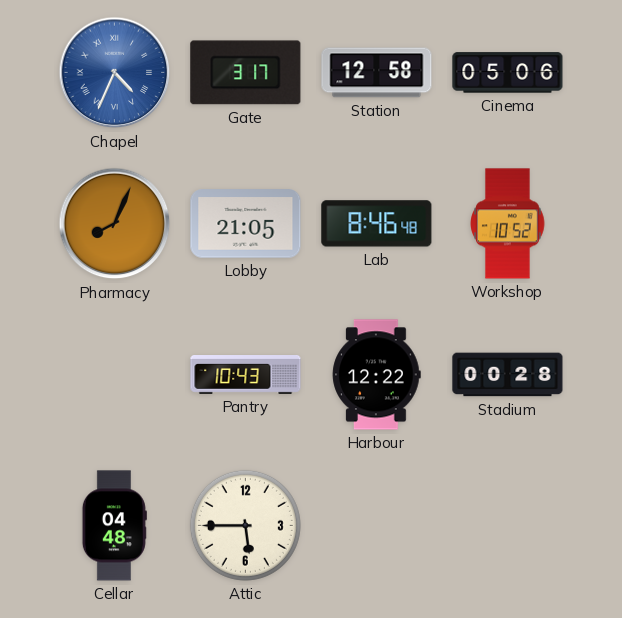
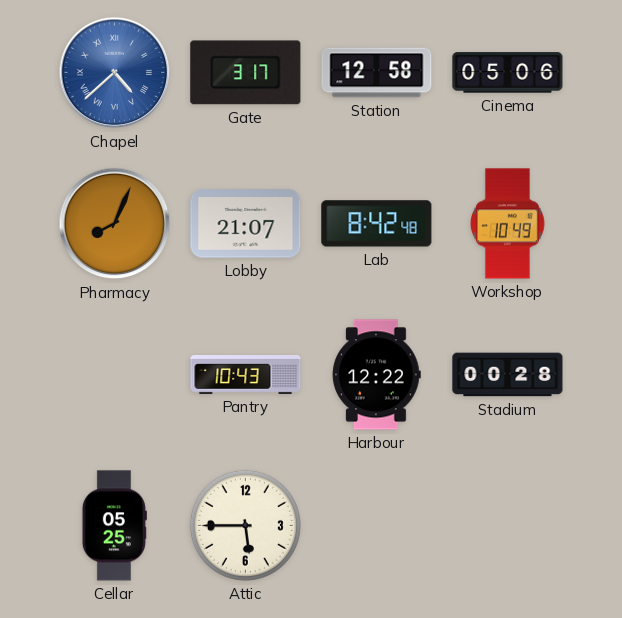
Chapel: 4:34 -> 4:38 (115, 73)
Lobby: 21:05 -> 21:07 (246, 224)
Lab: 8:46 -> 8:42 (377, 224)
Workshop: 10:52 -> 10:49 (508, 224)
Cellar: 04:48 -> 05:25 (114, 526)
